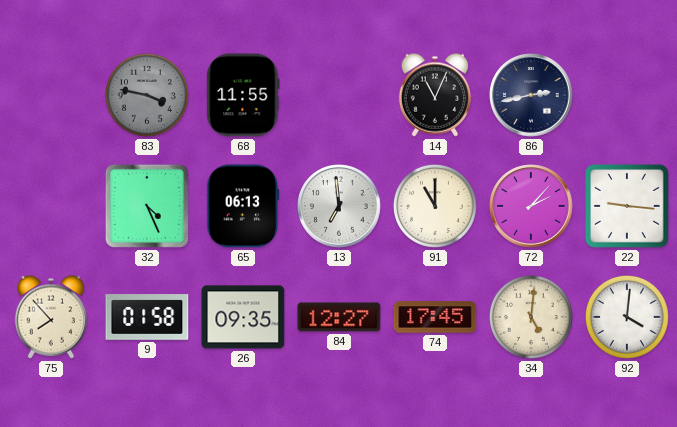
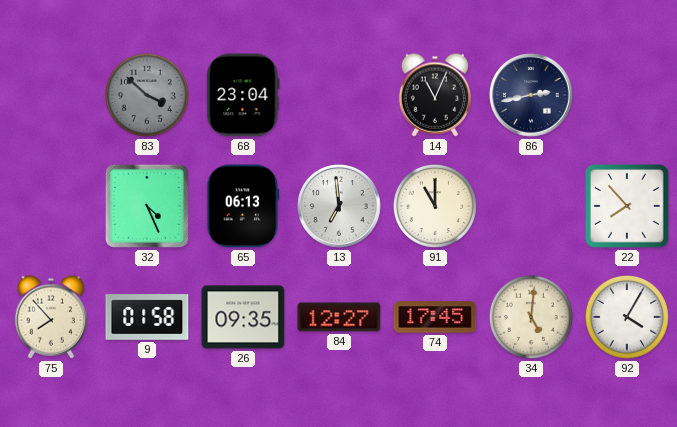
83: 3:47 -> 3:52 (147, 95)
68: 11:55 -> 23:04 (243, 95)
72: 2:07 -> none (531, 206)
22: 9:16 -> 7:53 (627, 206)
92: 4:01 -> 4:05 (627, 317)
